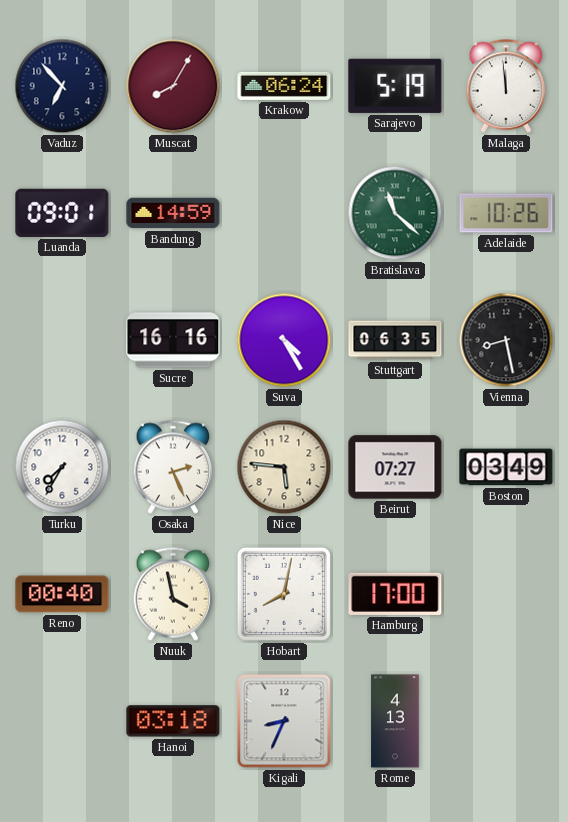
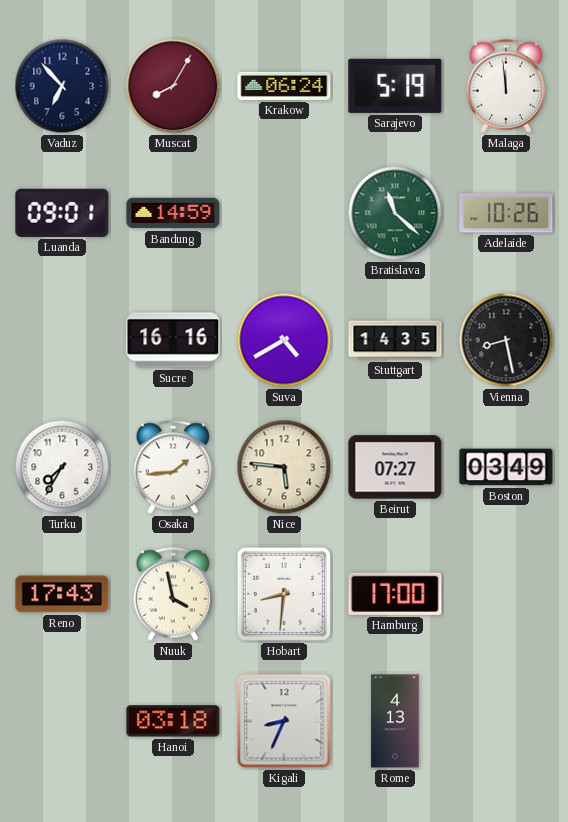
Suva: 4:25 -> 4:40 (284, 340)
Stuttgart: 06:35 -> 14:35 (395, 340)
Osaka: 2:26 -> 1:44 (173, 467)
Reno: 00:40 -> 17:43 (62, 594)
Hobart: 8:02 -> 8:31 (284, 594)
